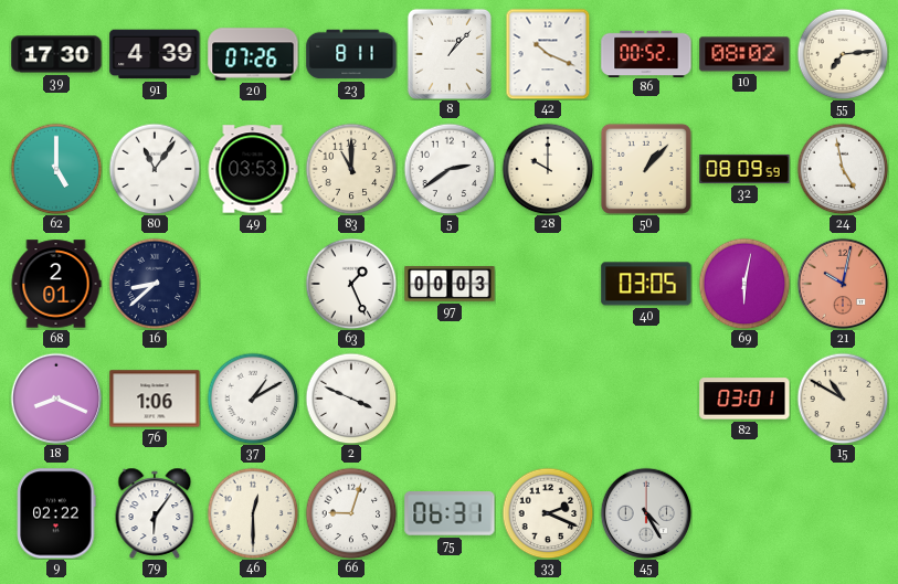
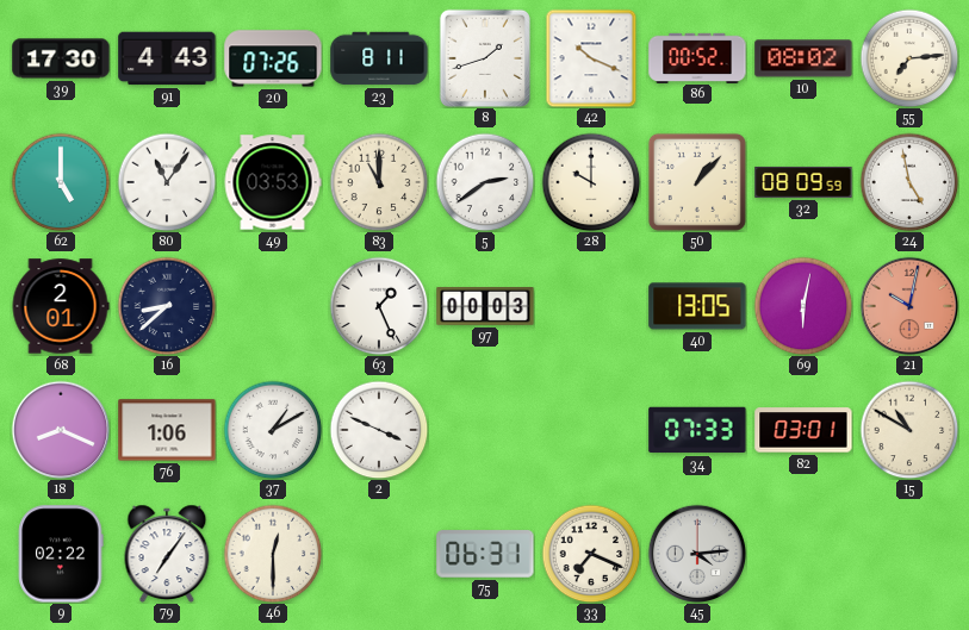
91: 4:39 -> 4:43 (167, 58)
8: 1:07 -> 1:42 (485, 58)
40: 03:05 -> 13:05 (697, 306)
34: none -> 07:33 (697, 430)
79: 6:06 -> 7:06 (167, 553)
66: 9:03 -> none (351, 513)
33: 2:19 -> 7:19 (591, 554)
45: 4:25 -> 4:14 (697, 554)
